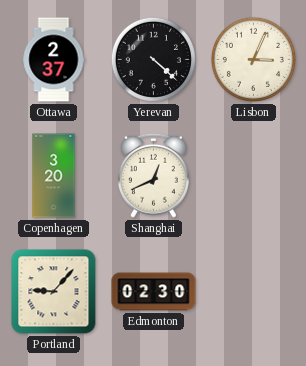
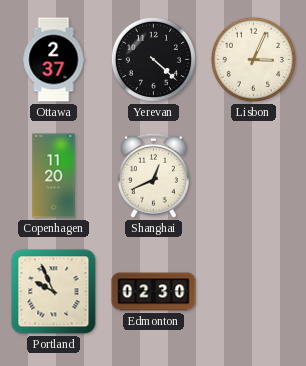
Copenhagen: 3:20 -> 11:20 (54, 176)
Portland: 9:07 -> 9:56 (54, 292)
